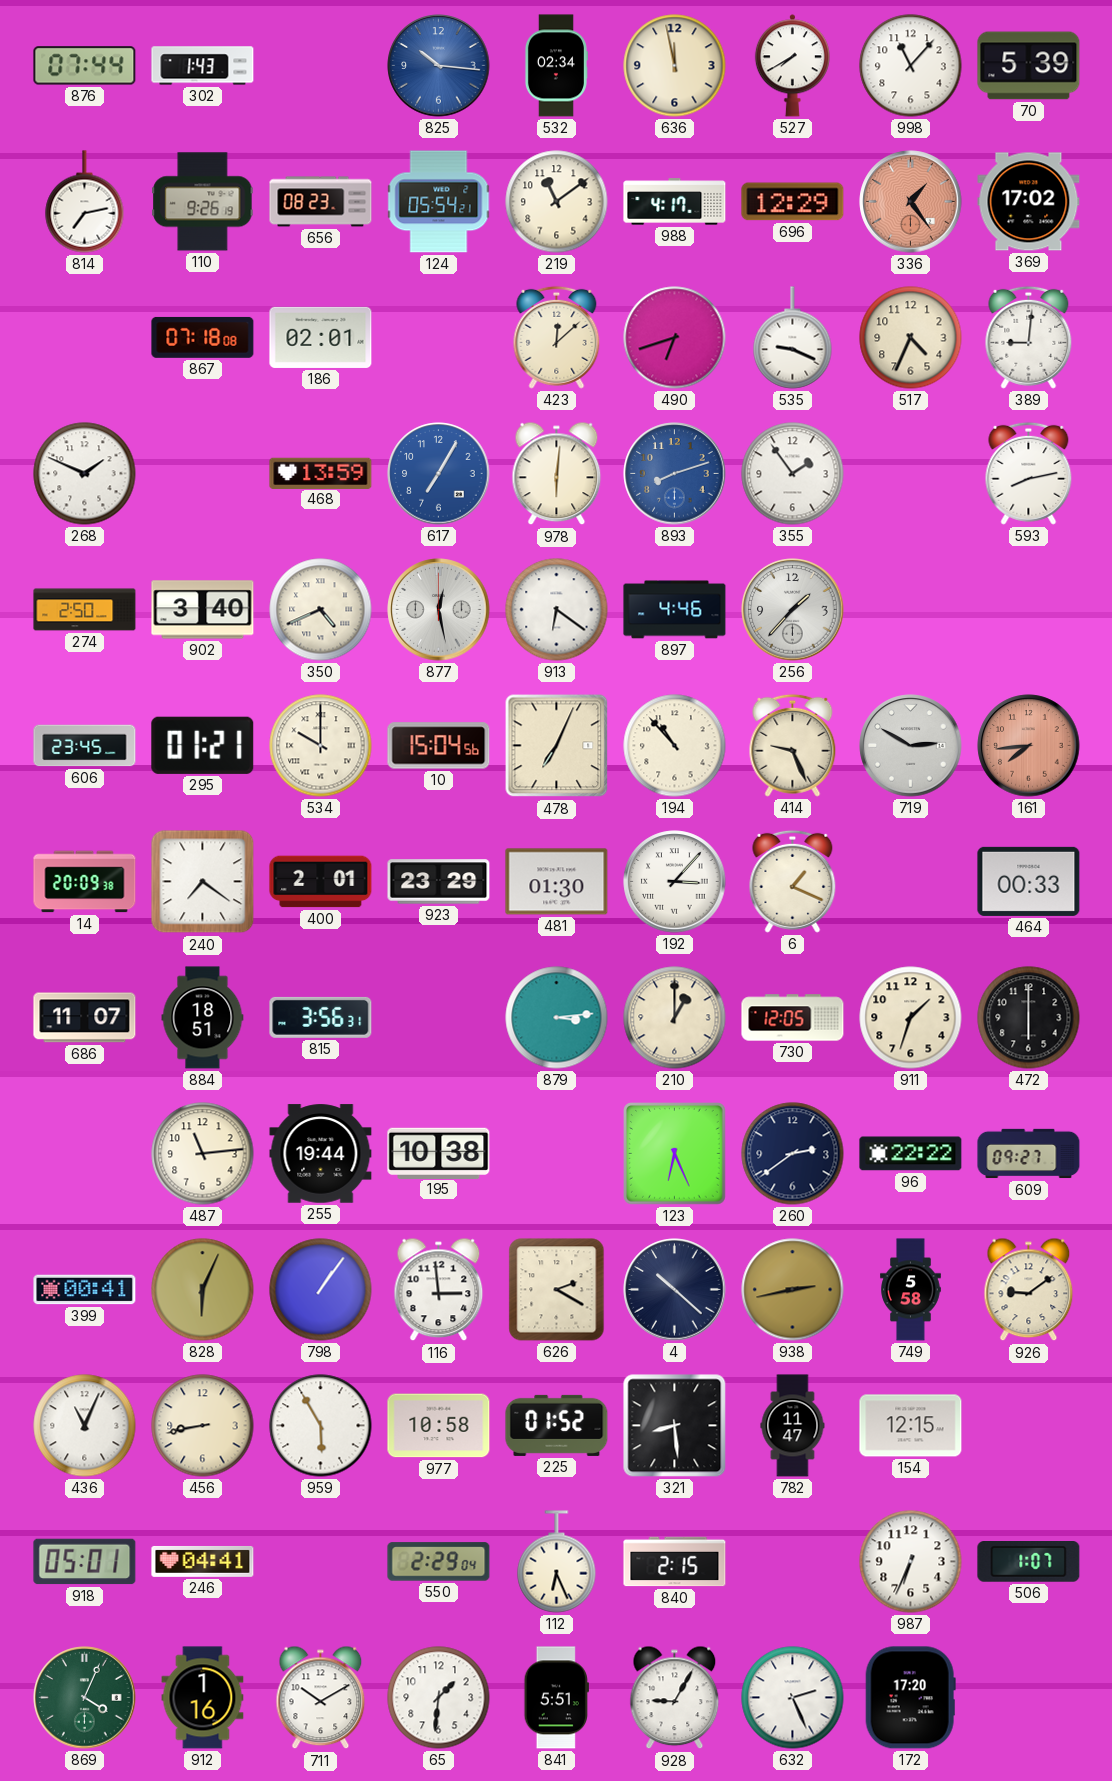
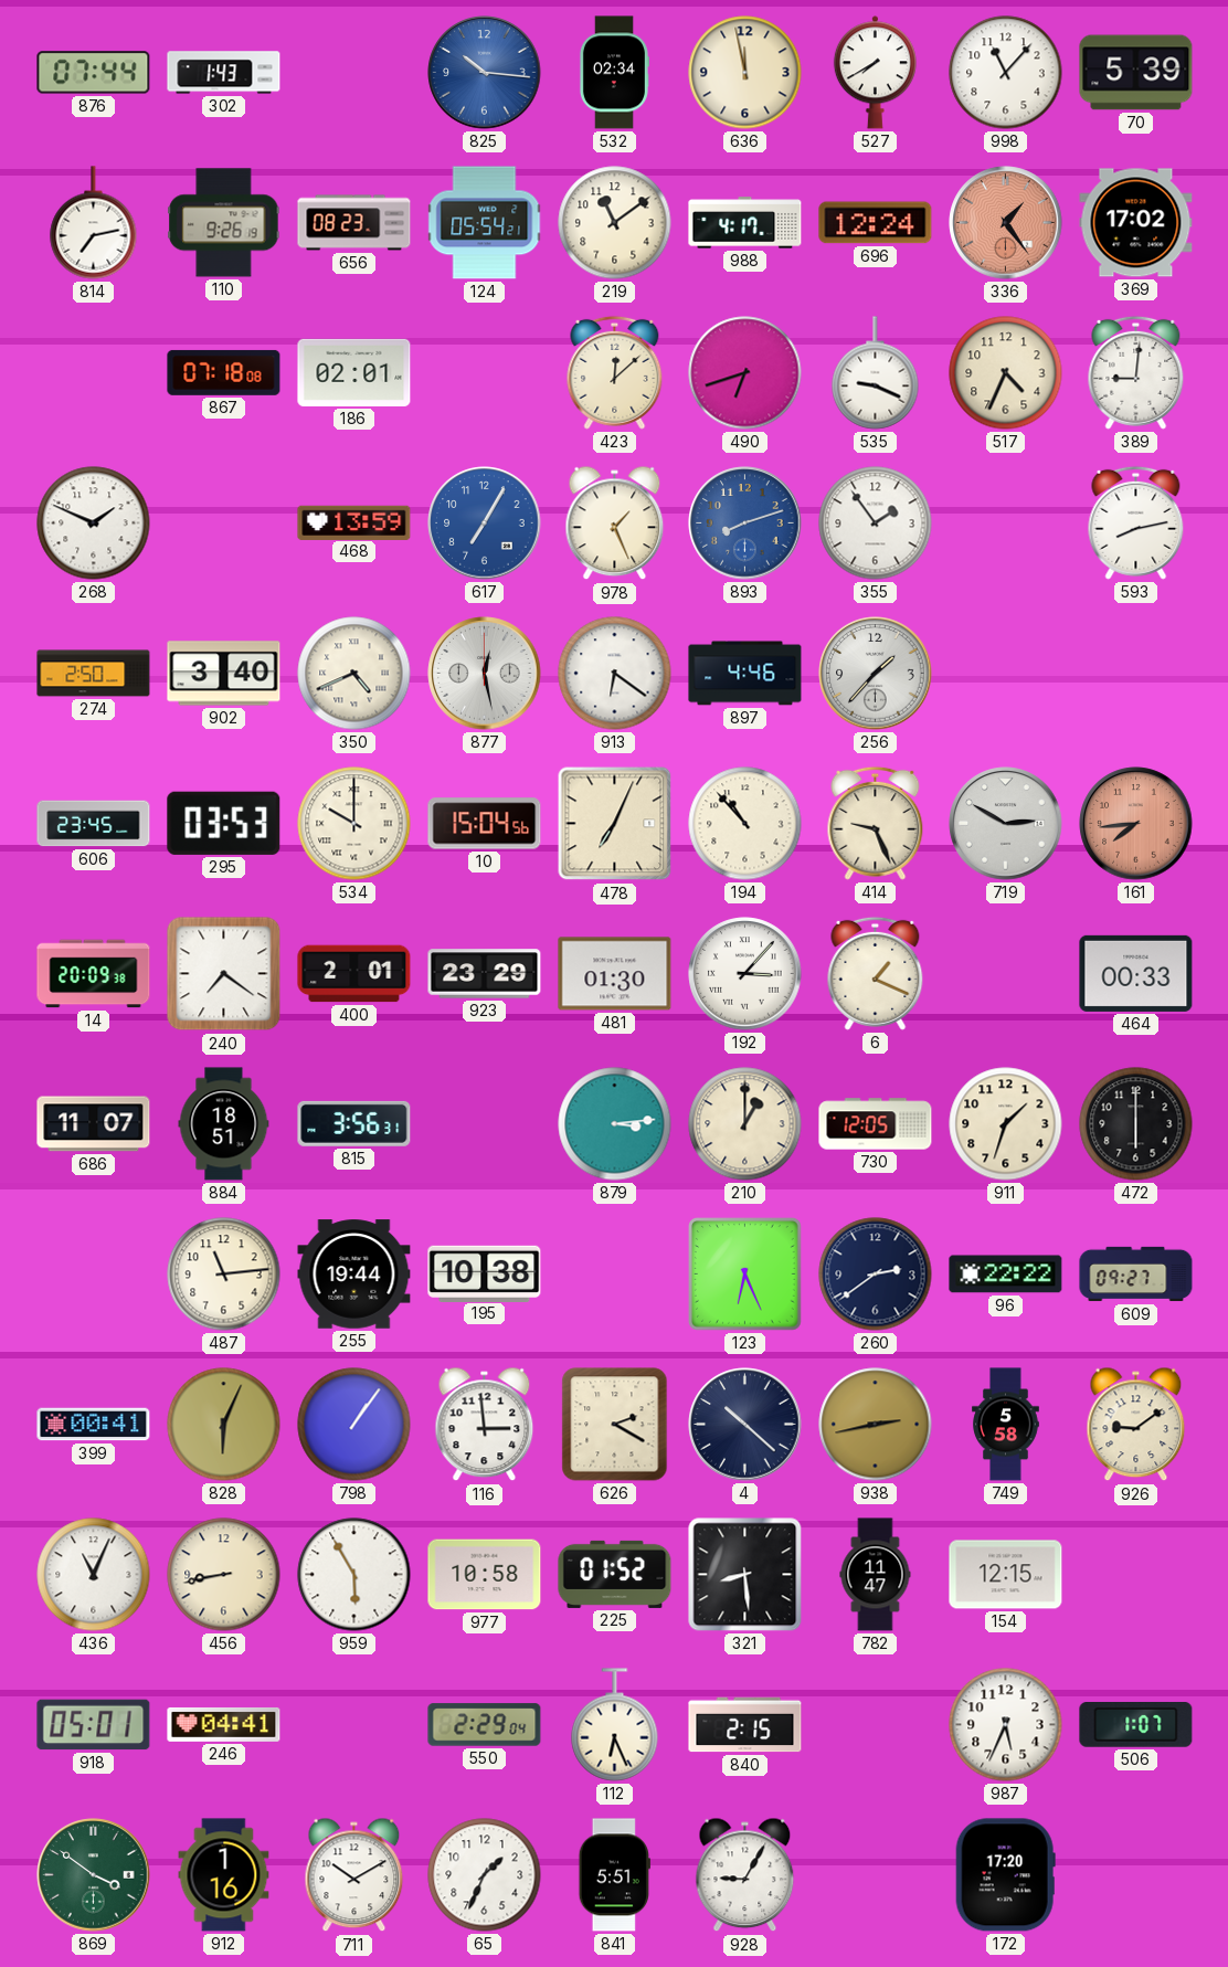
696: 12:29 -> 12:24 (876, 223)
978: 6:01 -> 1:26 (615, 524)
295: 01:21 -> 03:53 (224, 823)
987: 6:34 -> 5:34 (1006, 1725)
869: 4:04 -> 3:51 (94, 1875)
65: 1:31 -> 1:34 (485, 1875)
632: 2:26 -> none (793, 1698)
